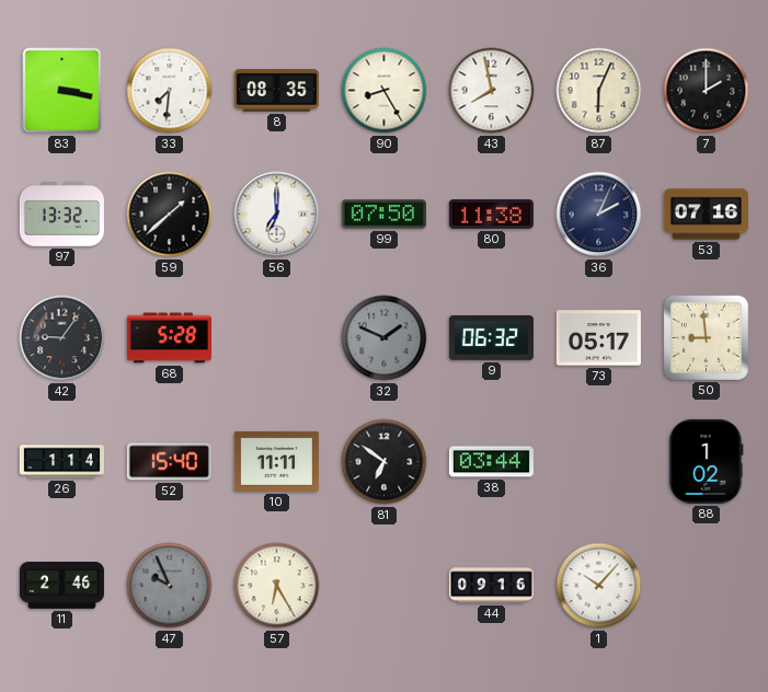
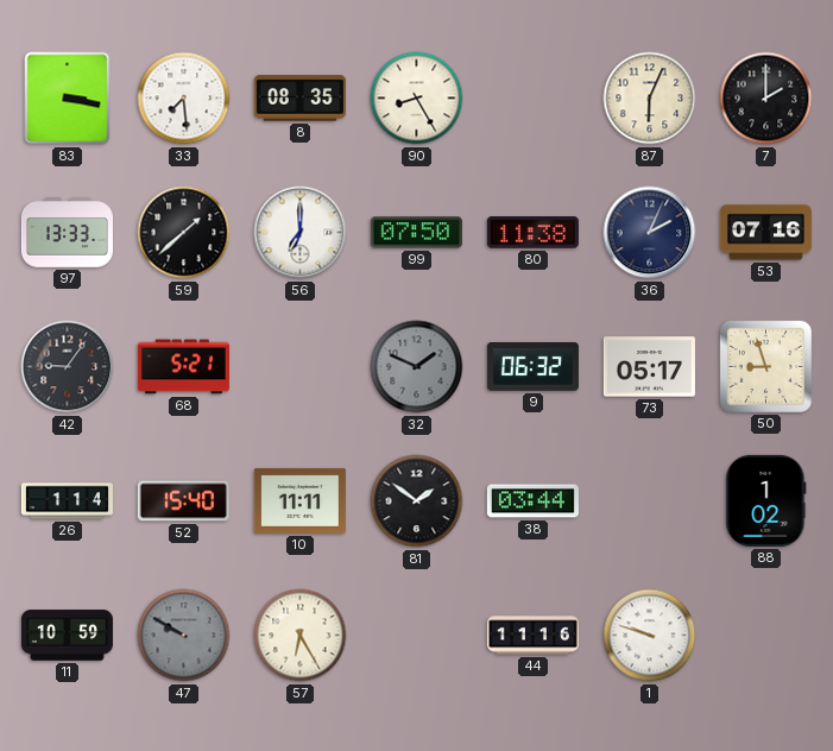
33: 7:31 -> 7:29 (184, 99)
43: 7:58 -> none (492, 91)
97: 13:32 -> 13:33 (67, 233)
68: 5:28 -> 5:21 (183, 367)
50: 8:59 -> 8:57 (765, 366)
81: 6:51 -> 1:51 (417, 501)
11: 2:46 -> 10:59 (67, 636)
47: 9:56 -> 9:50 (184, 636)
44: 09:16 -> 11:16 (532, 636)
1: 10:07 -> 9:48 (650, 636)
